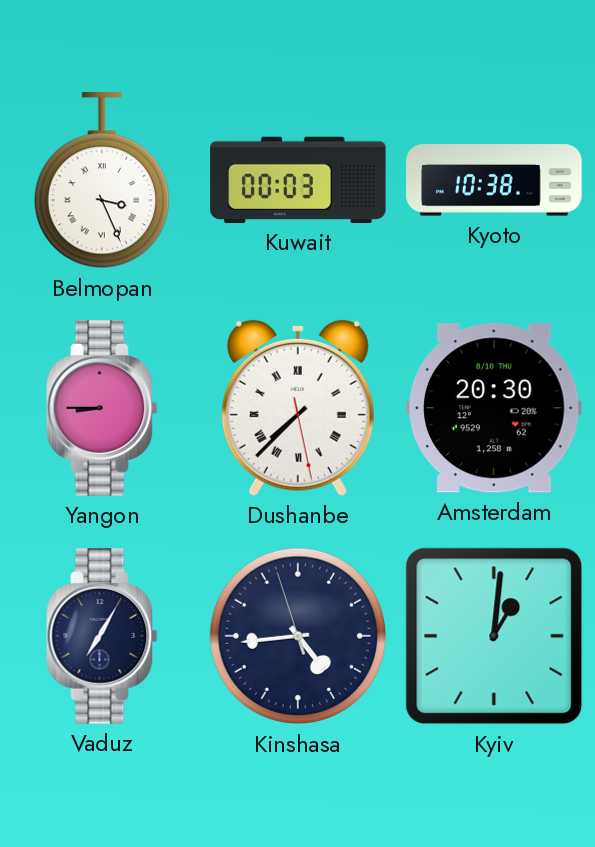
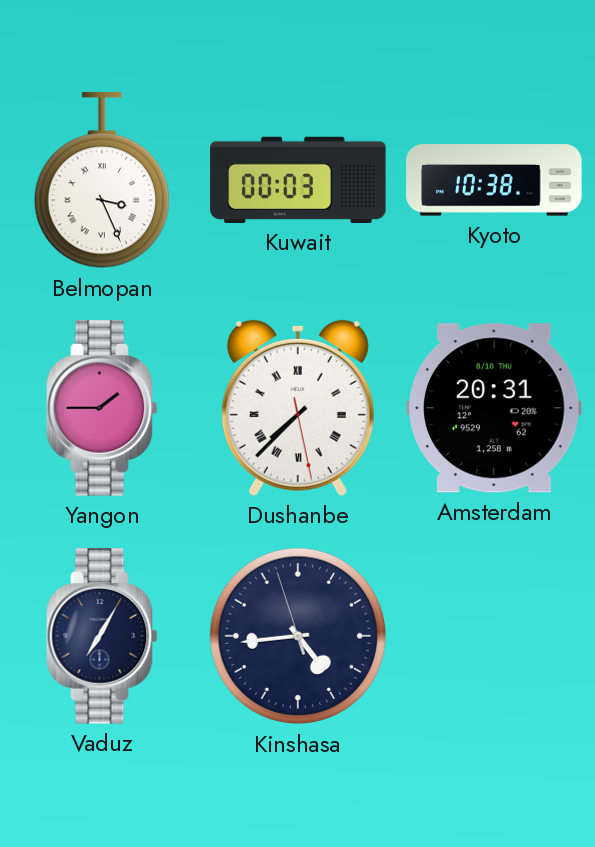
Yangon: 8:45 -> 1:45 (102, 408)
Amsterdam: 20:30 -> 20:31 (494, 408)
Kyiv: 1:01 -> none (494, 636)
